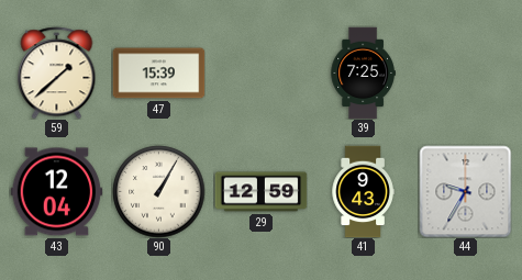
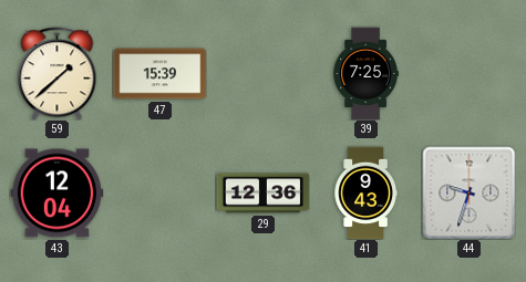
90: 1:05 -> none (158, 191)
29: 12:59 -> 12:36 (262, 194)
44: 9:35 -> 9:33 (468, 192)
